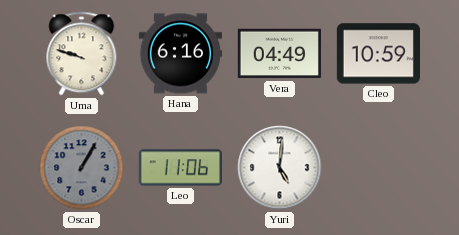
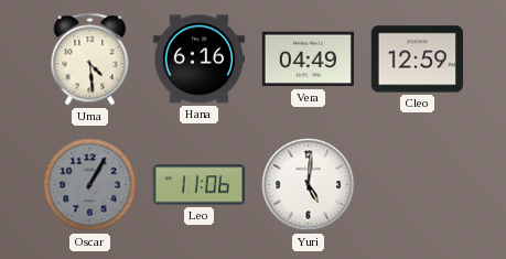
Uma: 9:48 -> 4:29 (90, 60)
Cleo: 10:59 -> 12:59 (417, 60)
